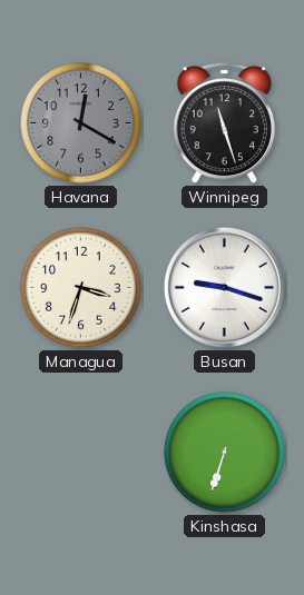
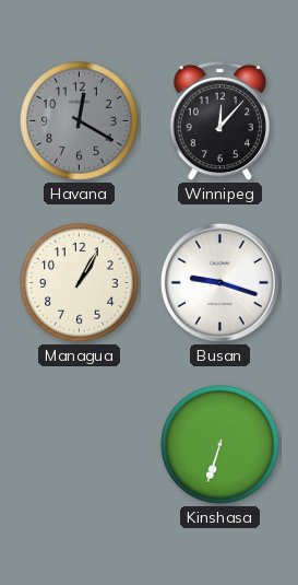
Winnipeg: 11:27 -> 12:07 (219, 121)
Managua: 3:33 -> 1:05 (80, 283)
